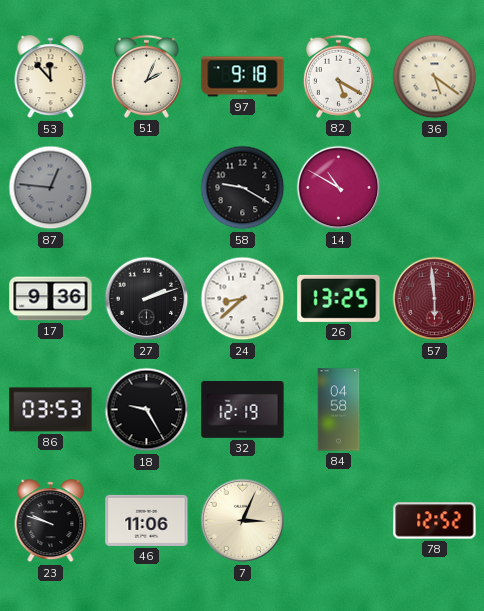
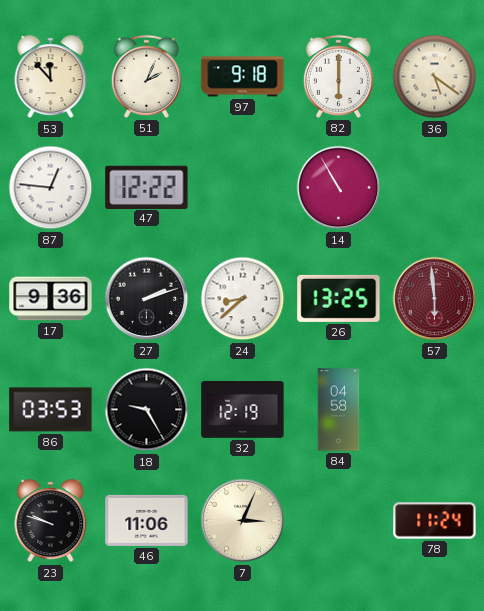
82: 5:20 -> 6:00 (338, 76)
87 dial: grey -> white (51, 188)
47: none -> 12:22 (147, 187)
58: 9:20 -> none (243, 188)
14: 10:50 -> 10:55 (339, 188)
78: 12:52 -> 11:24 (435, 521)
